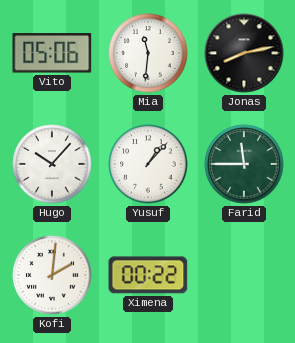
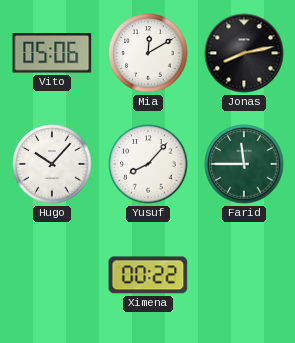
Mia: 11:31 -> 12:10 (148, 53)
Yusuf: 1:07 -> 8:07 (148, 164)
Kofi: 2:01 -> none (52, 275)
